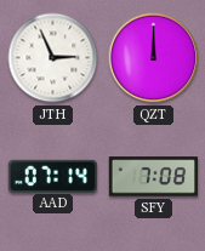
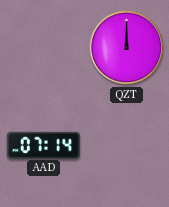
JTH: 2:56 -> none (53, 58)
SFY: 7:08 -> none (153, 177)
